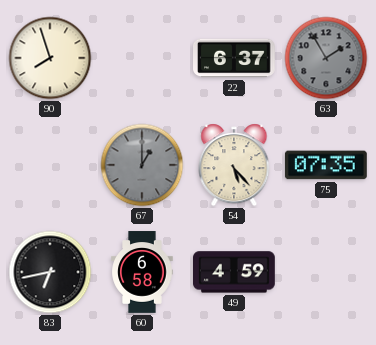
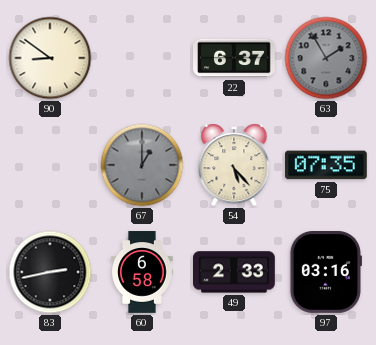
90: 7:57 -> 8:51 (50, 58)
83: 6:43 -> 2:43 (50, 272)
49: 4:59 -> 2:33 (235, 272)
97: none -> 03:16 (325, 273)
